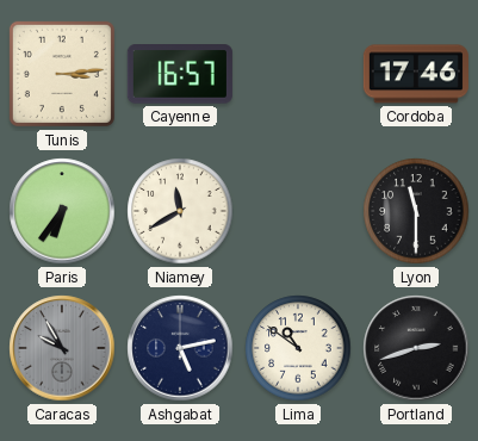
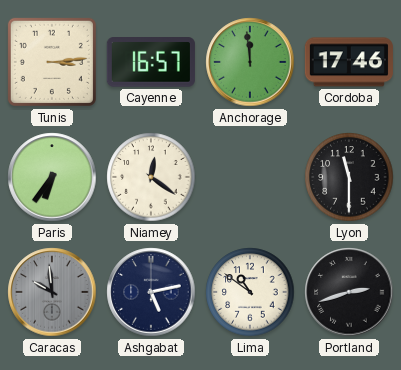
Anchorage: none -> 11:59 (250, 62)
Niamey: 11:40 -> 12:21 (151, 177)
Caracas: 9:55 -> 9:59 (52, 292)
